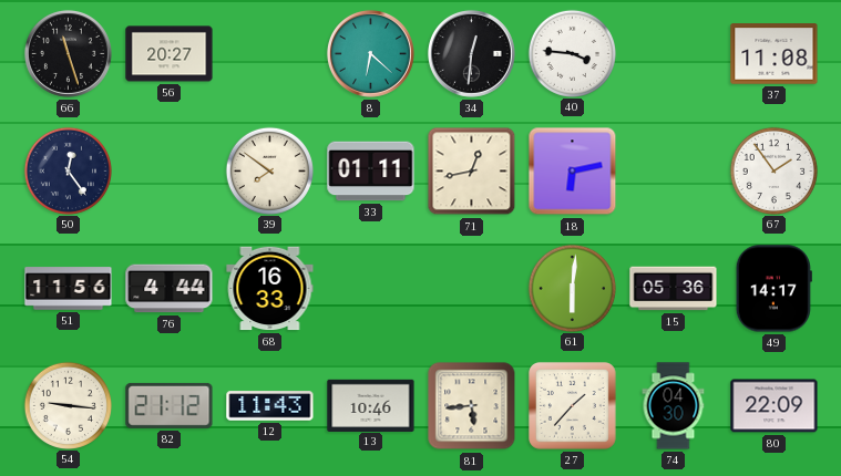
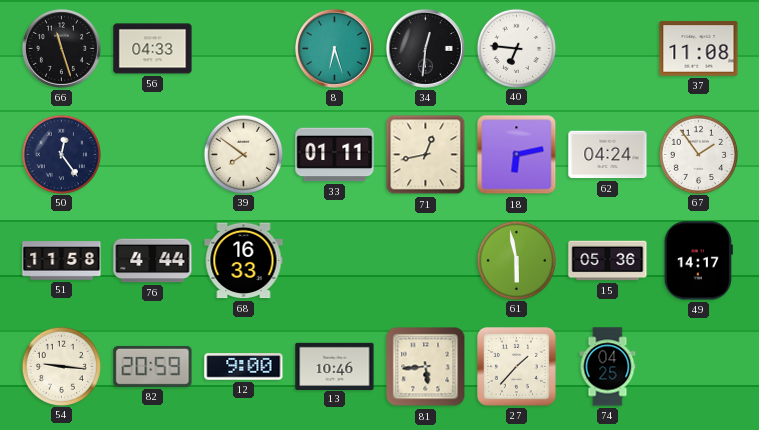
56: 20:27 -> 04:33 (153, 49)
8: 6:22 -> 6:27 (334, 48)
40: 3:46 -> 6:46 (516, 48)
62: none -> 04:24 (608, 155)
51: 11:56 -> 11:58 (62, 261)
61: 6:01 -> 5:58 (516, 260)
82: 21:12 -> 20:59 (153, 366)
12: 11:43 -> 9:00 (244, 367)
74: 04:30 -> 04:25 (608, 367)
80: 22:09 -> none (775, 406)
